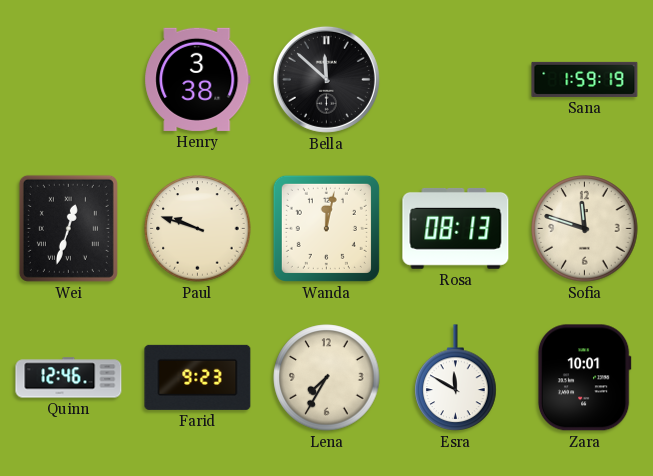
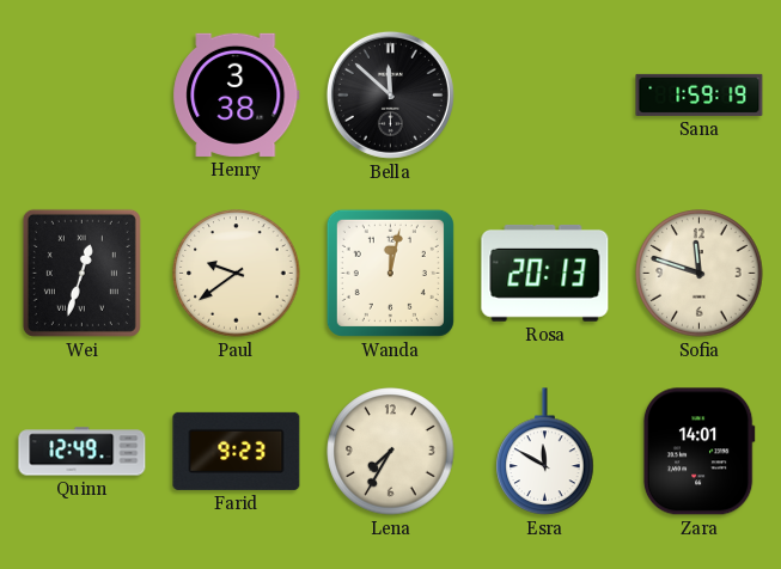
Paul: 9:48 -> 9:39 (237, 274)
Rosa: 08:13 -> 20:13 (545, 273)
Quinn: 12:46 -> 12:49 (83, 452)
Zara: 10:01 -> 14:01 (698, 452)
